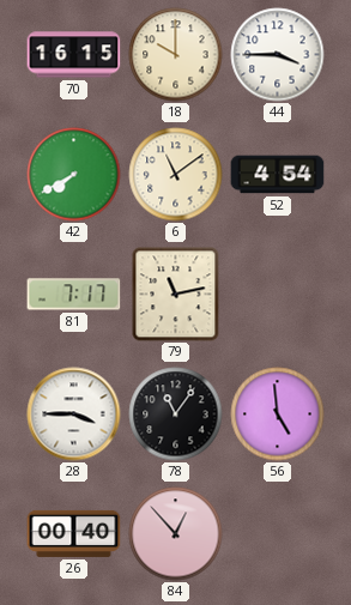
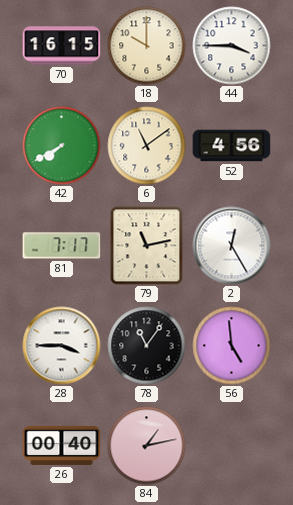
52: 4:54 -> 4:56 (232, 146)
2: none -> 12:25 (232, 246)
84: 12:53 -> 1:13 (147, 446)
